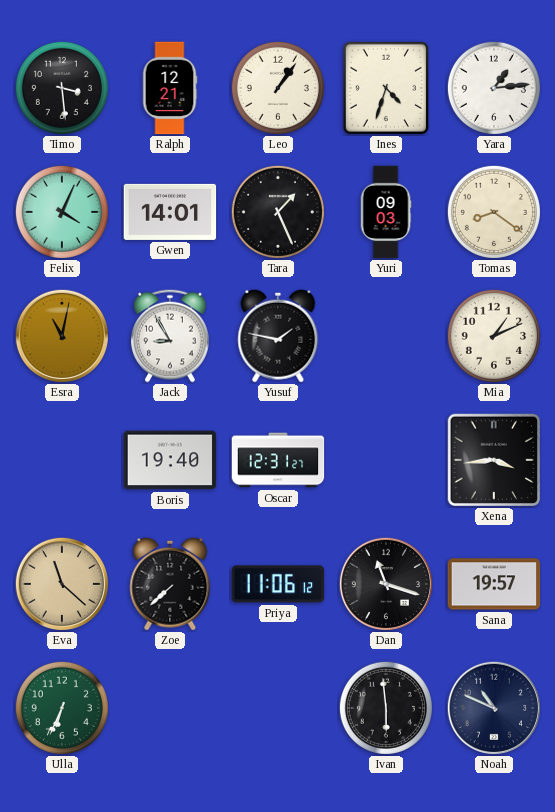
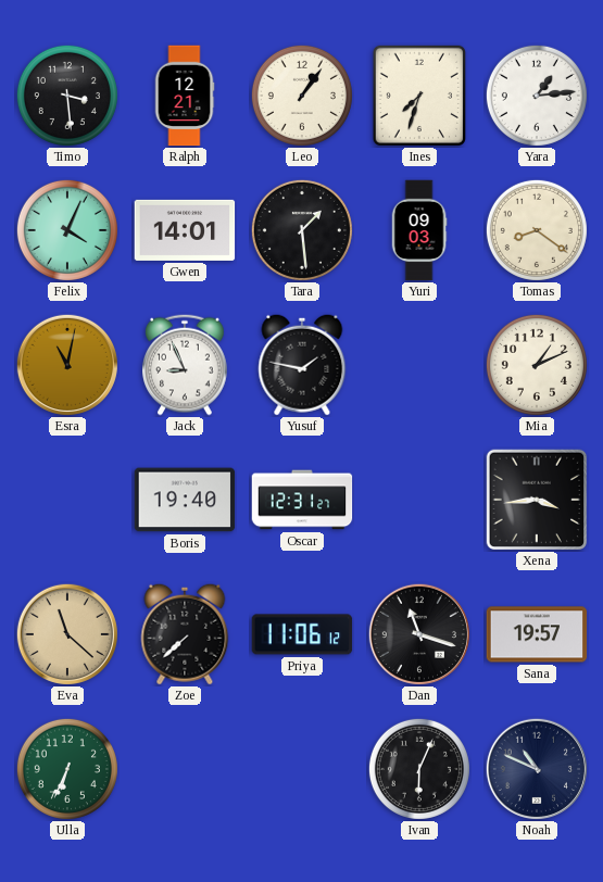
Ines: 4:33 -> 7:33 (419, 96)
Tara: 1:26 -> 1:29 (302, 230)
Jack: 8:55 -> 8:56 (185, 365)
Ivan: 5:59 -> 6:04 (419, 769)
